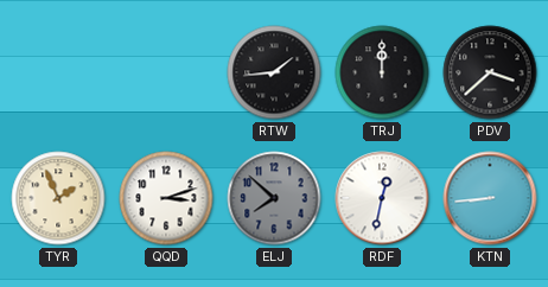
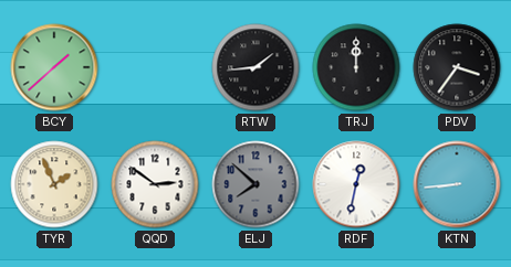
BCY: none -> 1:38 (54, 67)
PDV: 3:38 -> 3:36 (457, 67)
QQD: 3:12 -> 2:51 (155, 184)
